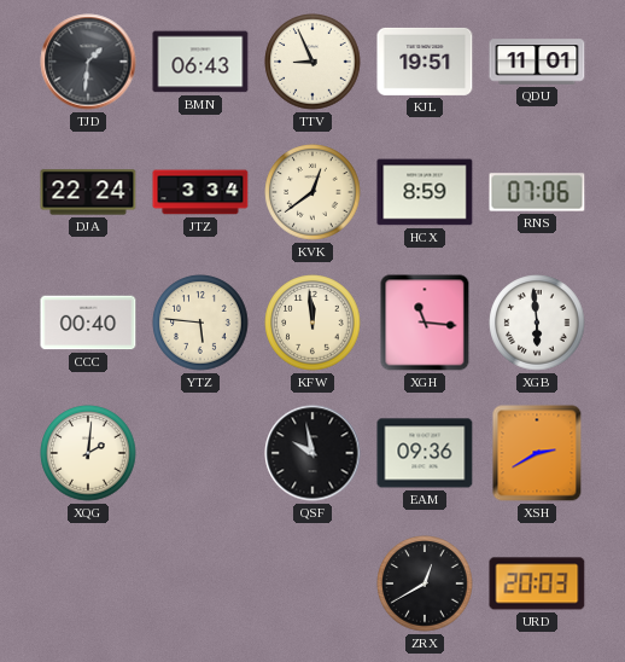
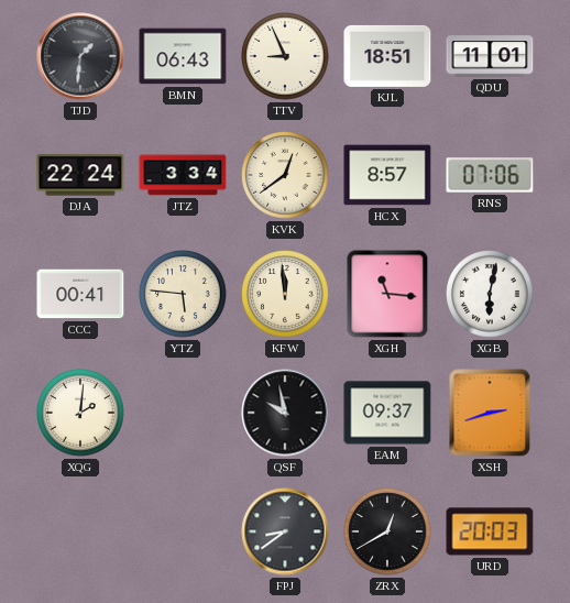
KJL: 19:51 -> 18:51 (387, 56)
HCX: 8:59 -> 8:57 (387, 175)
CCC: 00:40 -> 00:41 (80, 294)
XGB: 5:59 -> 6:02 (490, 294)
EAM: 09:36 -> 09:37 (387, 413)
XSH: 2:40 -> 2:42 (490, 413)
FPJ: none -> 8:39 (285, 531)
